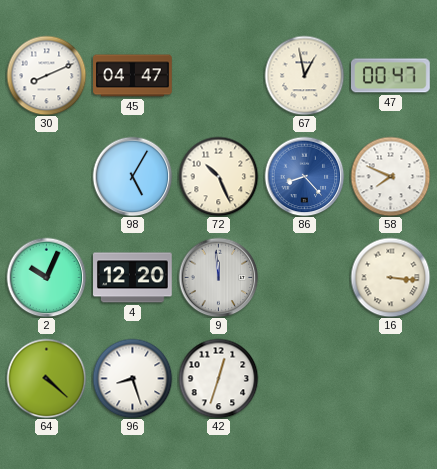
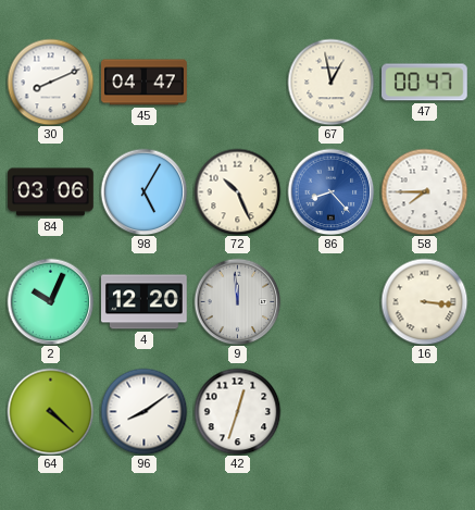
84: none -> 03:06 (51, 192)
58: 7:49 -> 7:45 (424, 191)
96: 8:27 -> 8:09 (143, 411)
